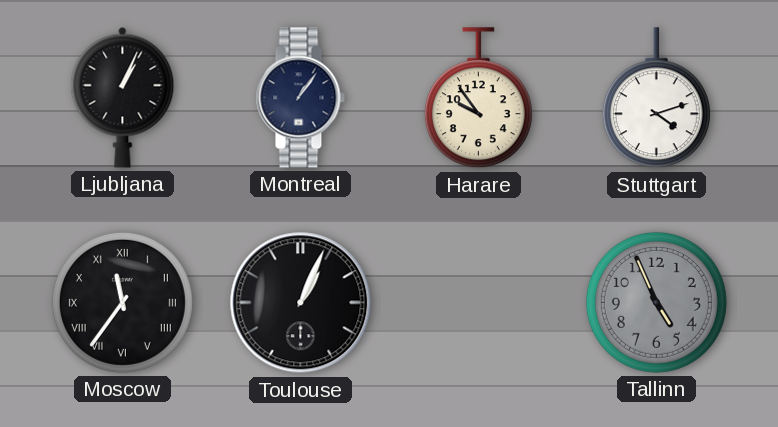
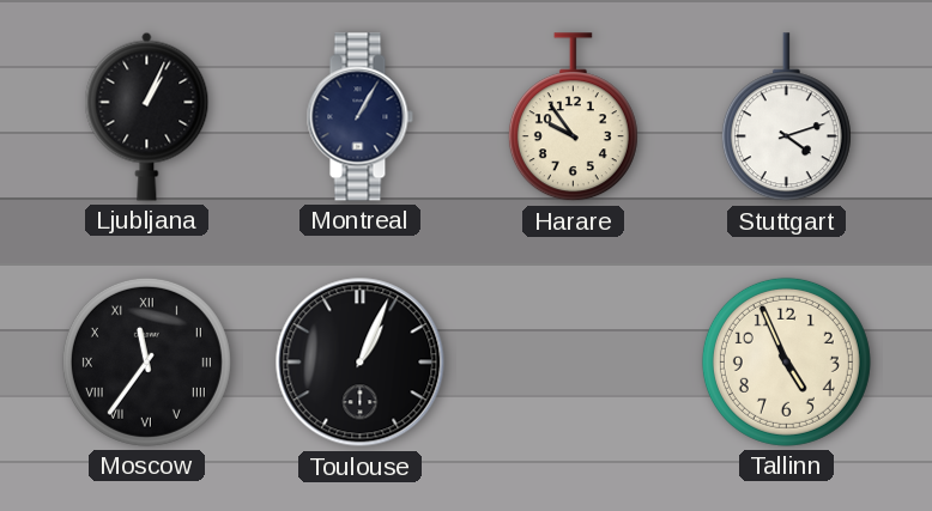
Montreal: 1:06 -> 1:05 (359, 117)
Tallinn dial: grey -> cream (786, 361)
